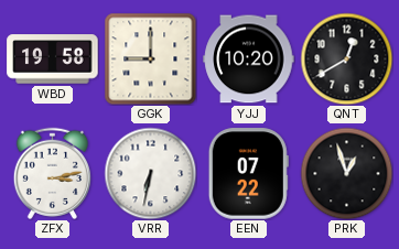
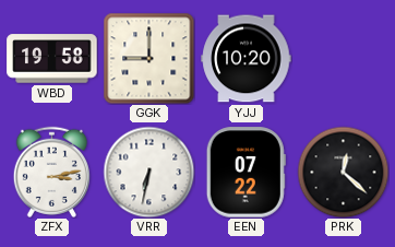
QNT: 12:40 -> none (346, 58)
PRK: 12:57 -> 12:22 (343, 172)
